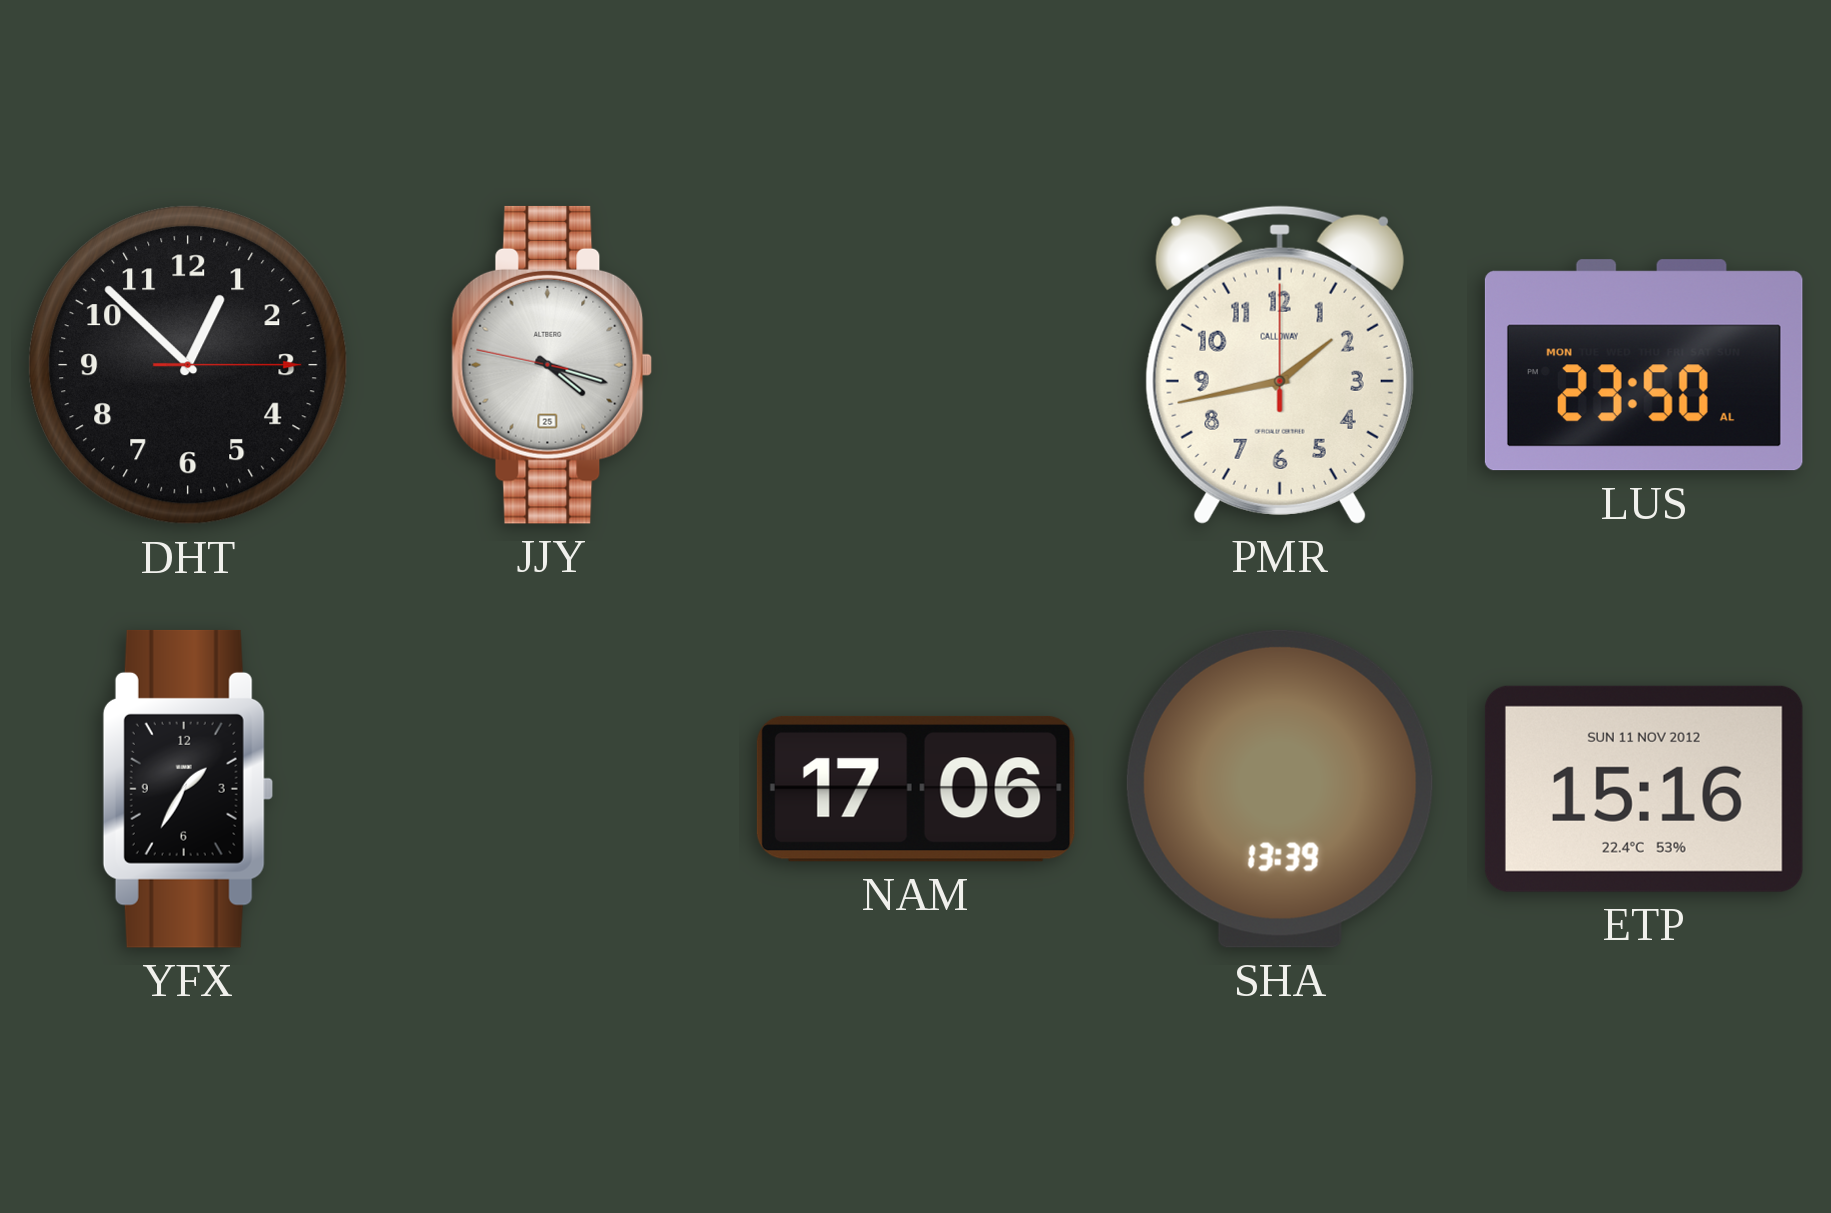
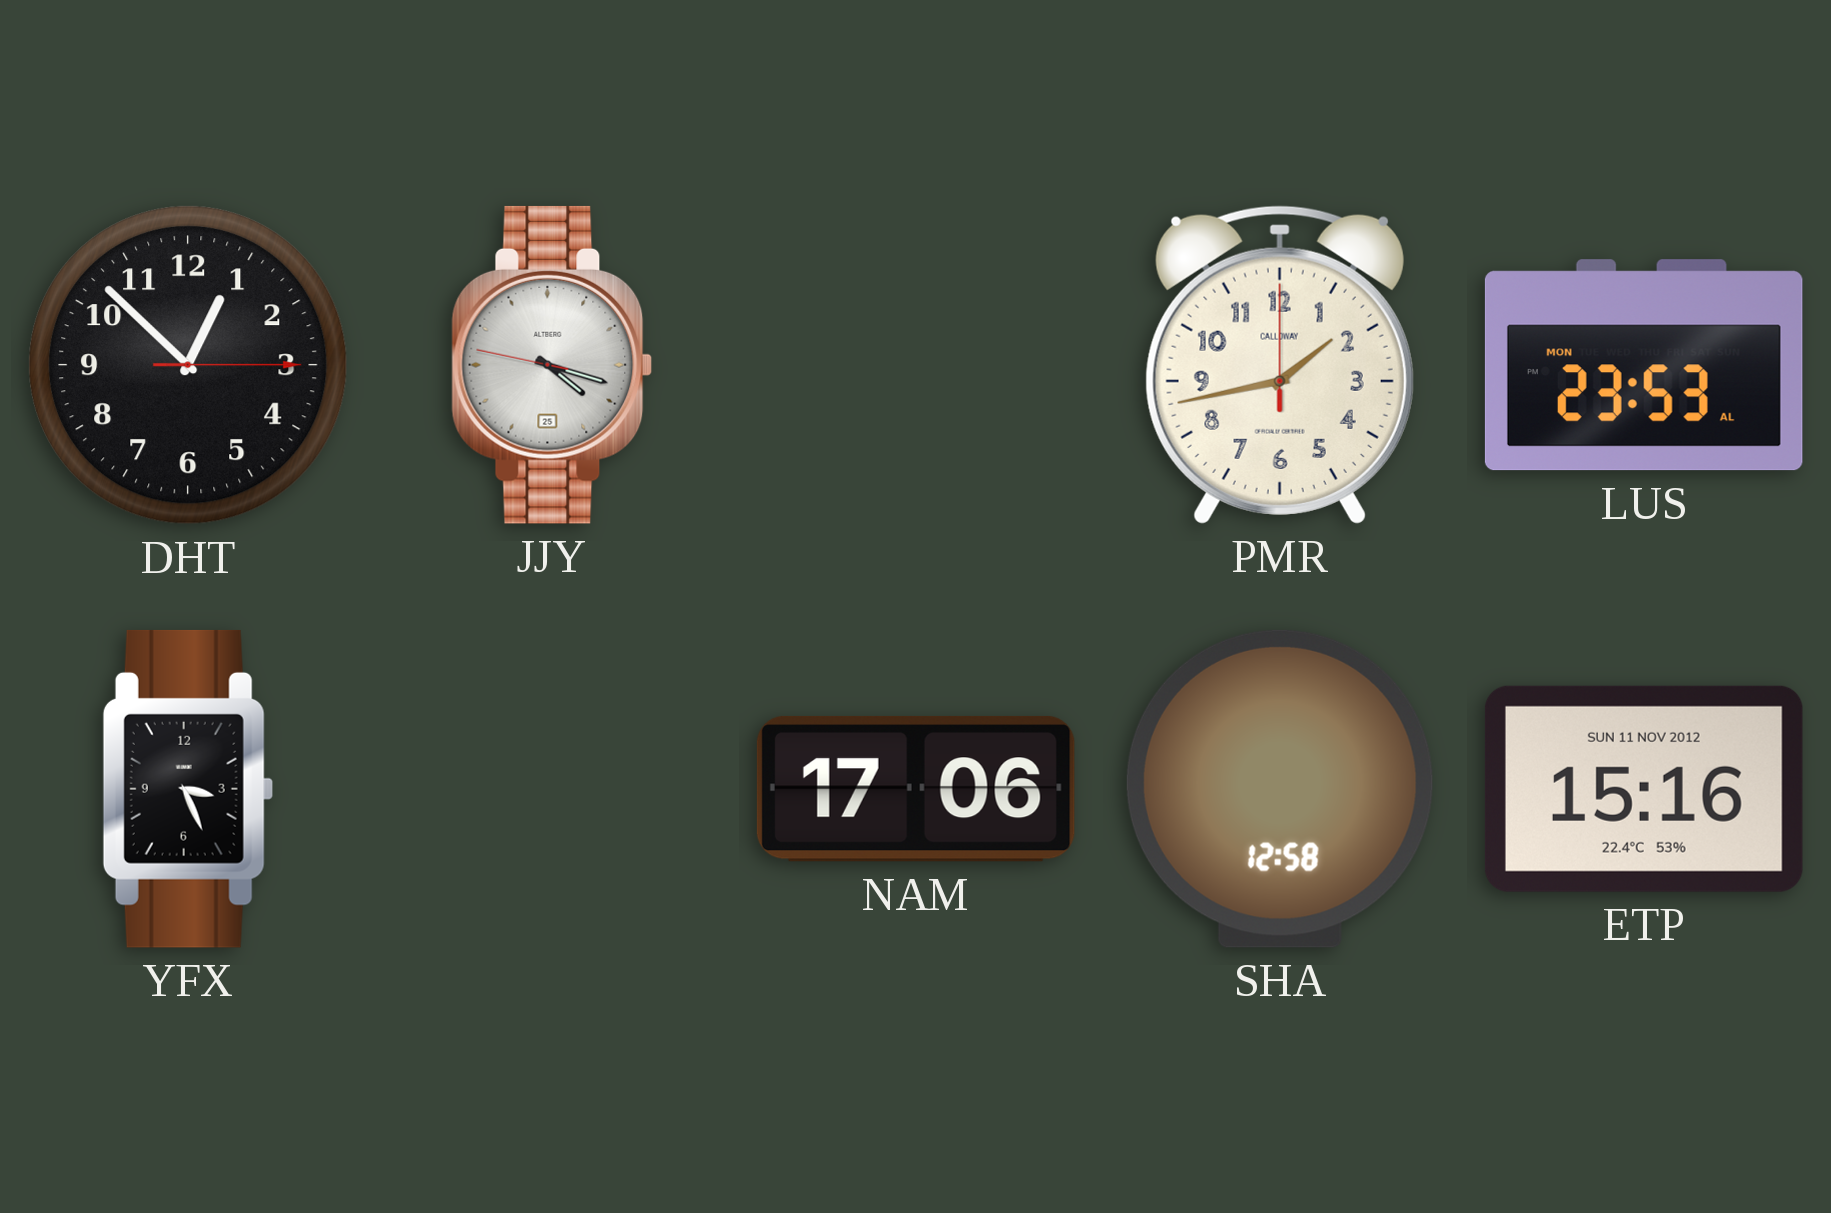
LUS: 23:50 -> 23:53 (1644, 365)
YFX: 1:35 -> 3:26 (188, 789)
SHA: 13:39 -> 12:58 (1280, 789)
